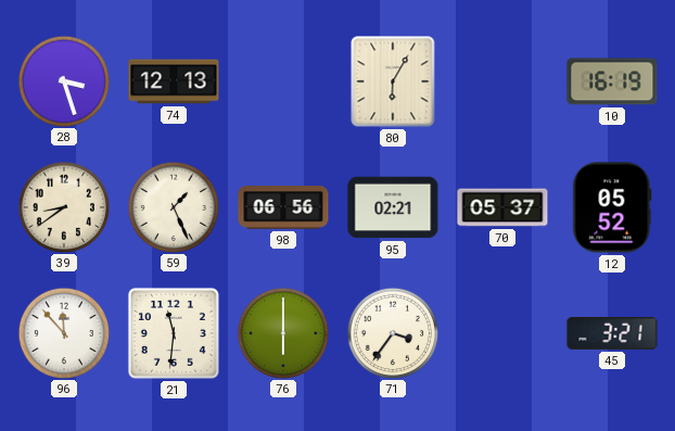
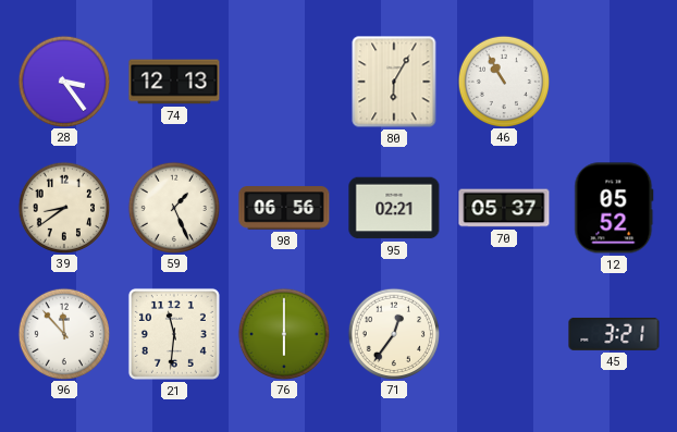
28: 3:27 -> 3:24 (63, 81)
46: none -> 10:55 (503, 81)
10: 16:19 -> none (612, 81)
71: 3:36 -> 12:36 (393, 333)
